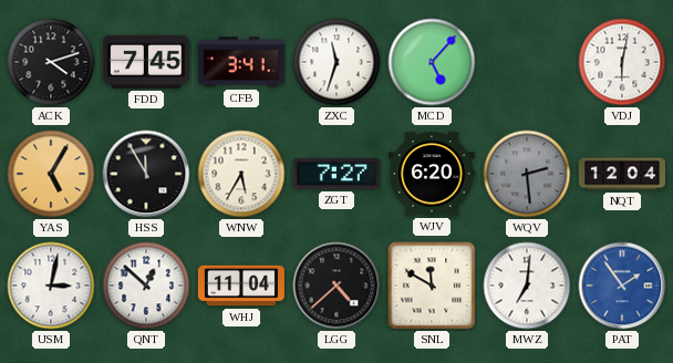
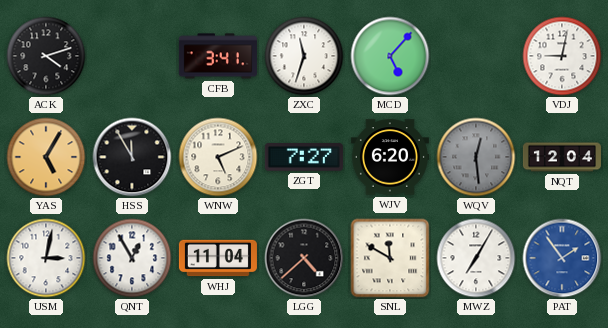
FDD: 7:45 -> none (146, 62)
VDJ: 6:02 -> 9:02 (562, 56)
WNW: 5:35 -> 5:11 (218, 157)
WQV: 2:29 -> 12:29 (476, 157)
QNT: 12:52 -> 12:55 (132, 258)
MWZ: 7:01 -> 7:05 (476, 258)
